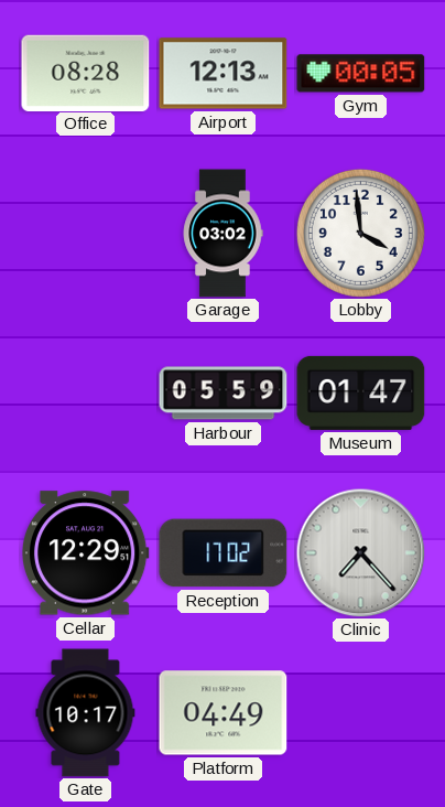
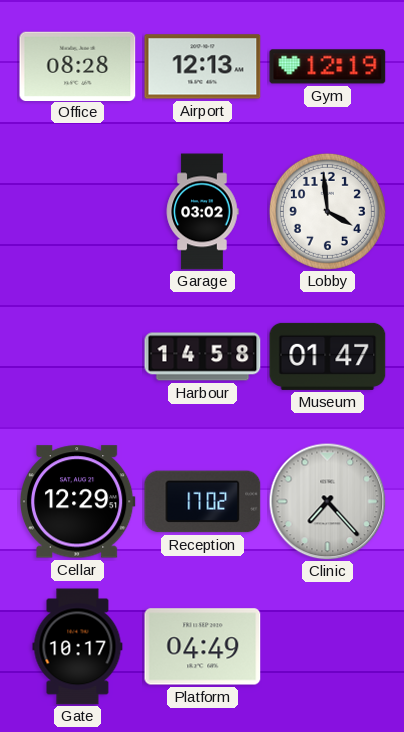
Gym: 00:05 -> 12:19 (328, 67)
Harbour: 05:59 -> 14:58 (203, 357)
